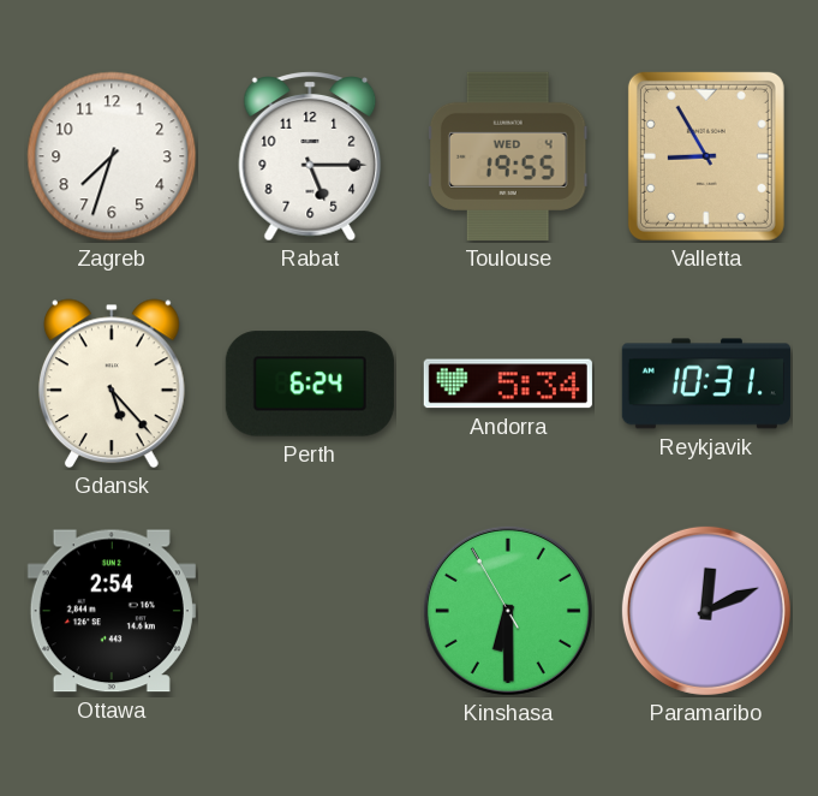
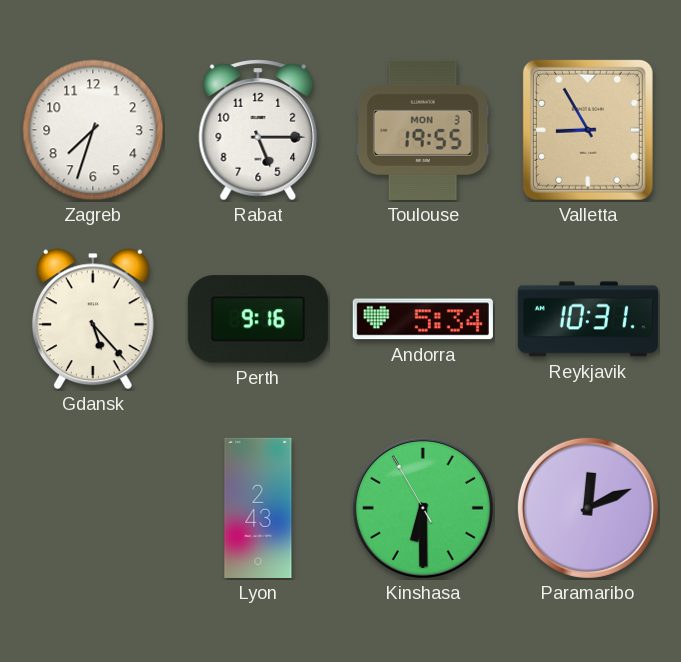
Toulouse date: WED 4 -> MON 3 (423, 130)
Perth: 6:24 -> 9:16 (258, 319)
Ottawa: 2:54 -> none (112, 611)
Lyon: none -> 2:43 (258, 508)
